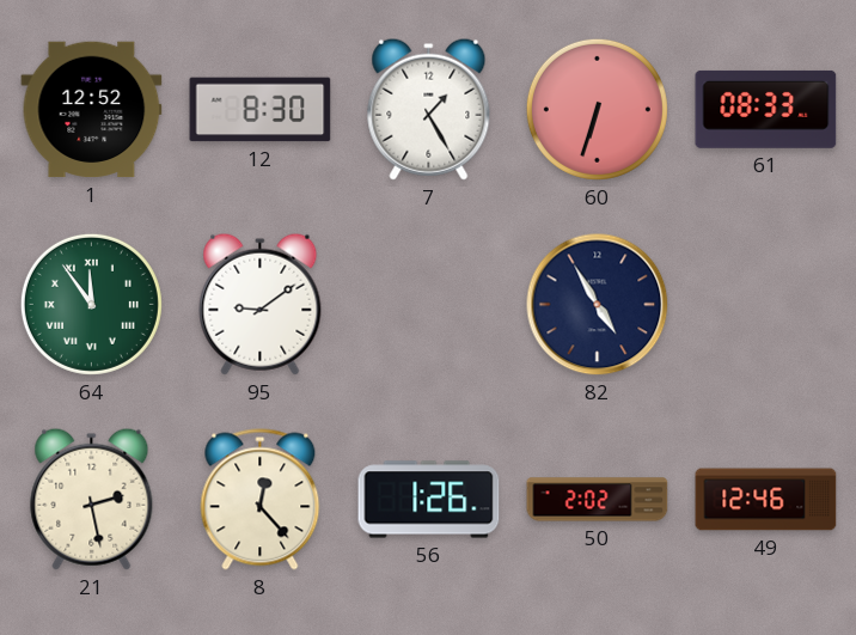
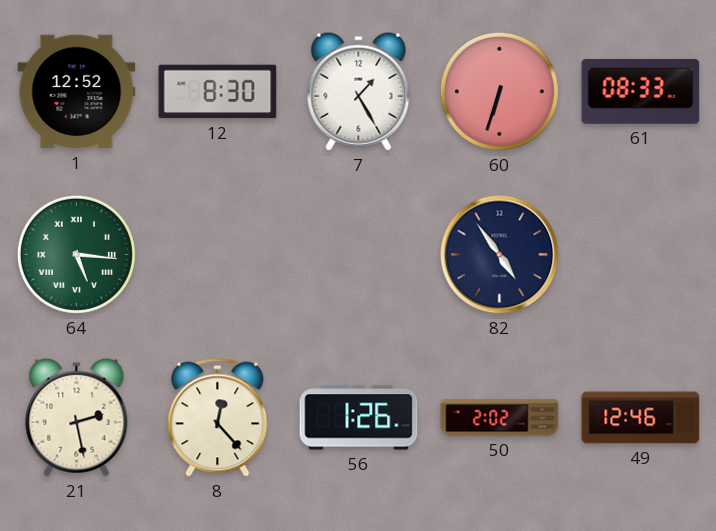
64: 11:54 -> 5:16 (76, 254)
95: 9:09 -> none (261, 304)
82: 4:55 -> 4:54 (500, 255)
